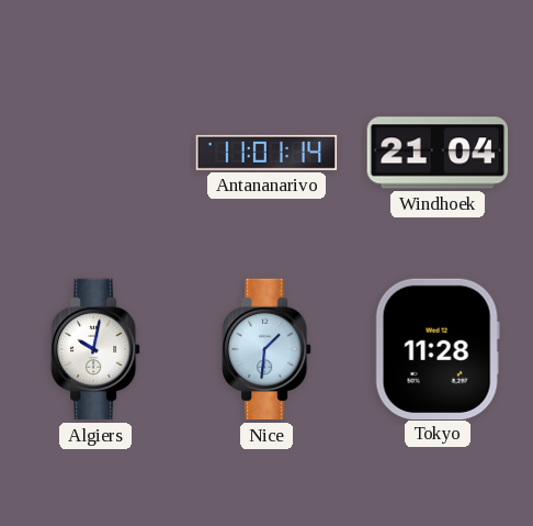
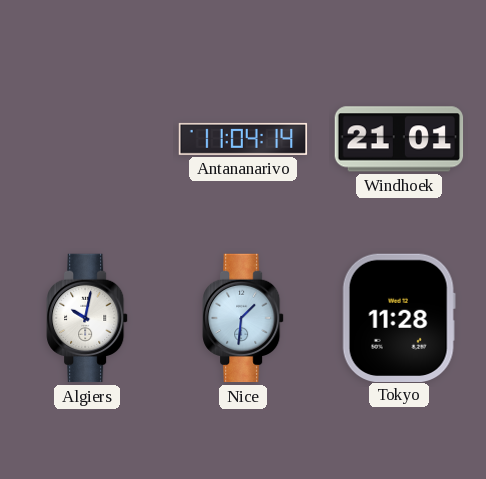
Antananarivo: 11:01 -> 11:04 (243, 139)
Windhoek: 21:04 -> 21:01 (399, 139)
